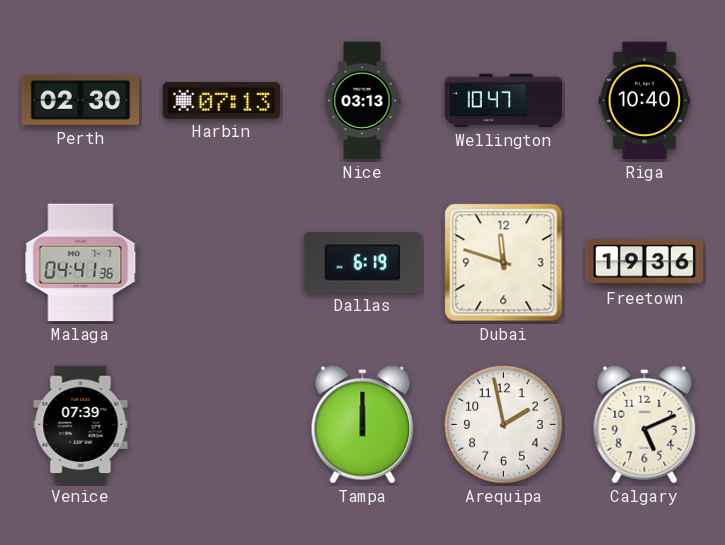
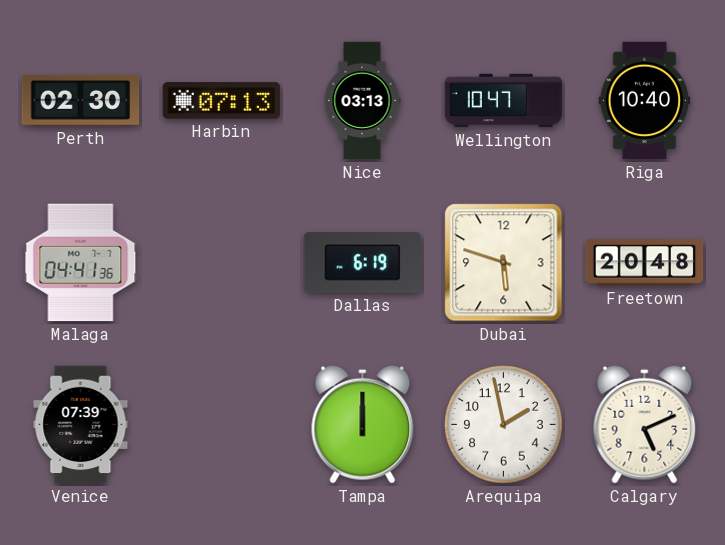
Dubai: 11:48 -> 5:48 (504, 263)
Freetown: 19:36 -> 20:48 (645, 263)
